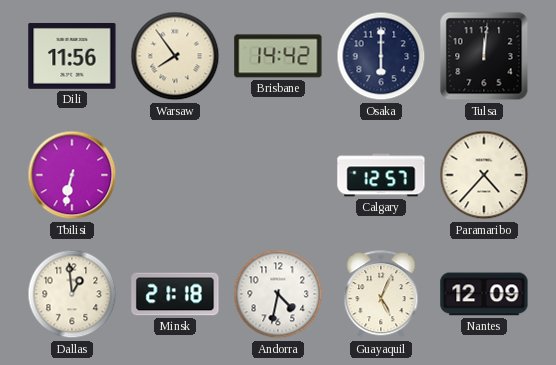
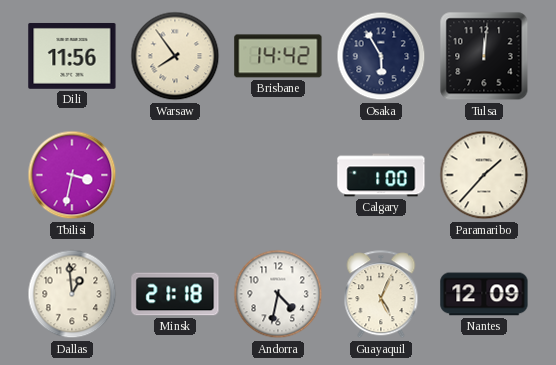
Osaka: 6:00 -> 5:55 (381, 56)
Tbilisi: 6:32 -> 3:32 (72, 175)
Calgary: 12:57 -> 1:00 (381, 175)
Paramaribo: 4:37 -> 1:37 (484, 175)
